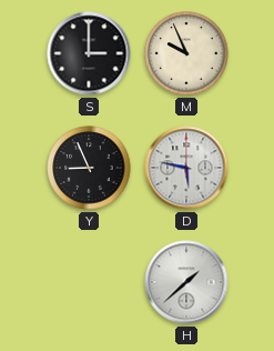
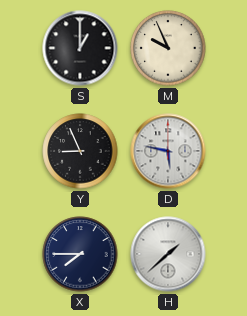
S: 3:00 -> 1:00 (80, 48)
X: none -> 7:45 (80, 254)
